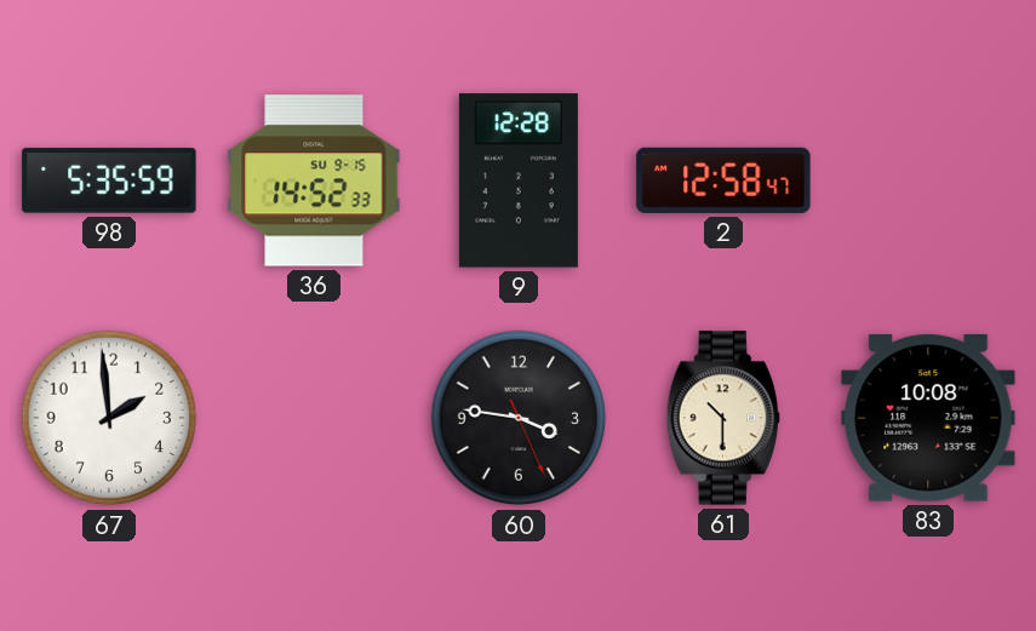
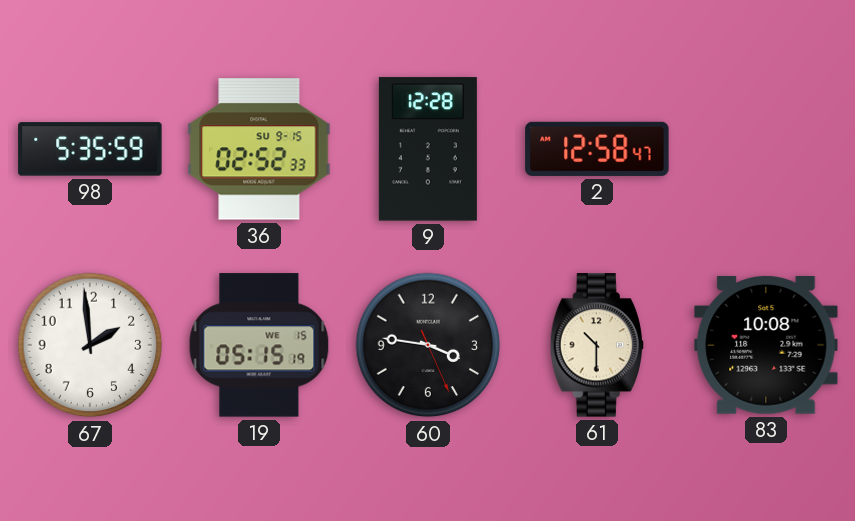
36: 14:52 -> 02:52 (259, 149)
19: none -> 05:15 (259, 345)
